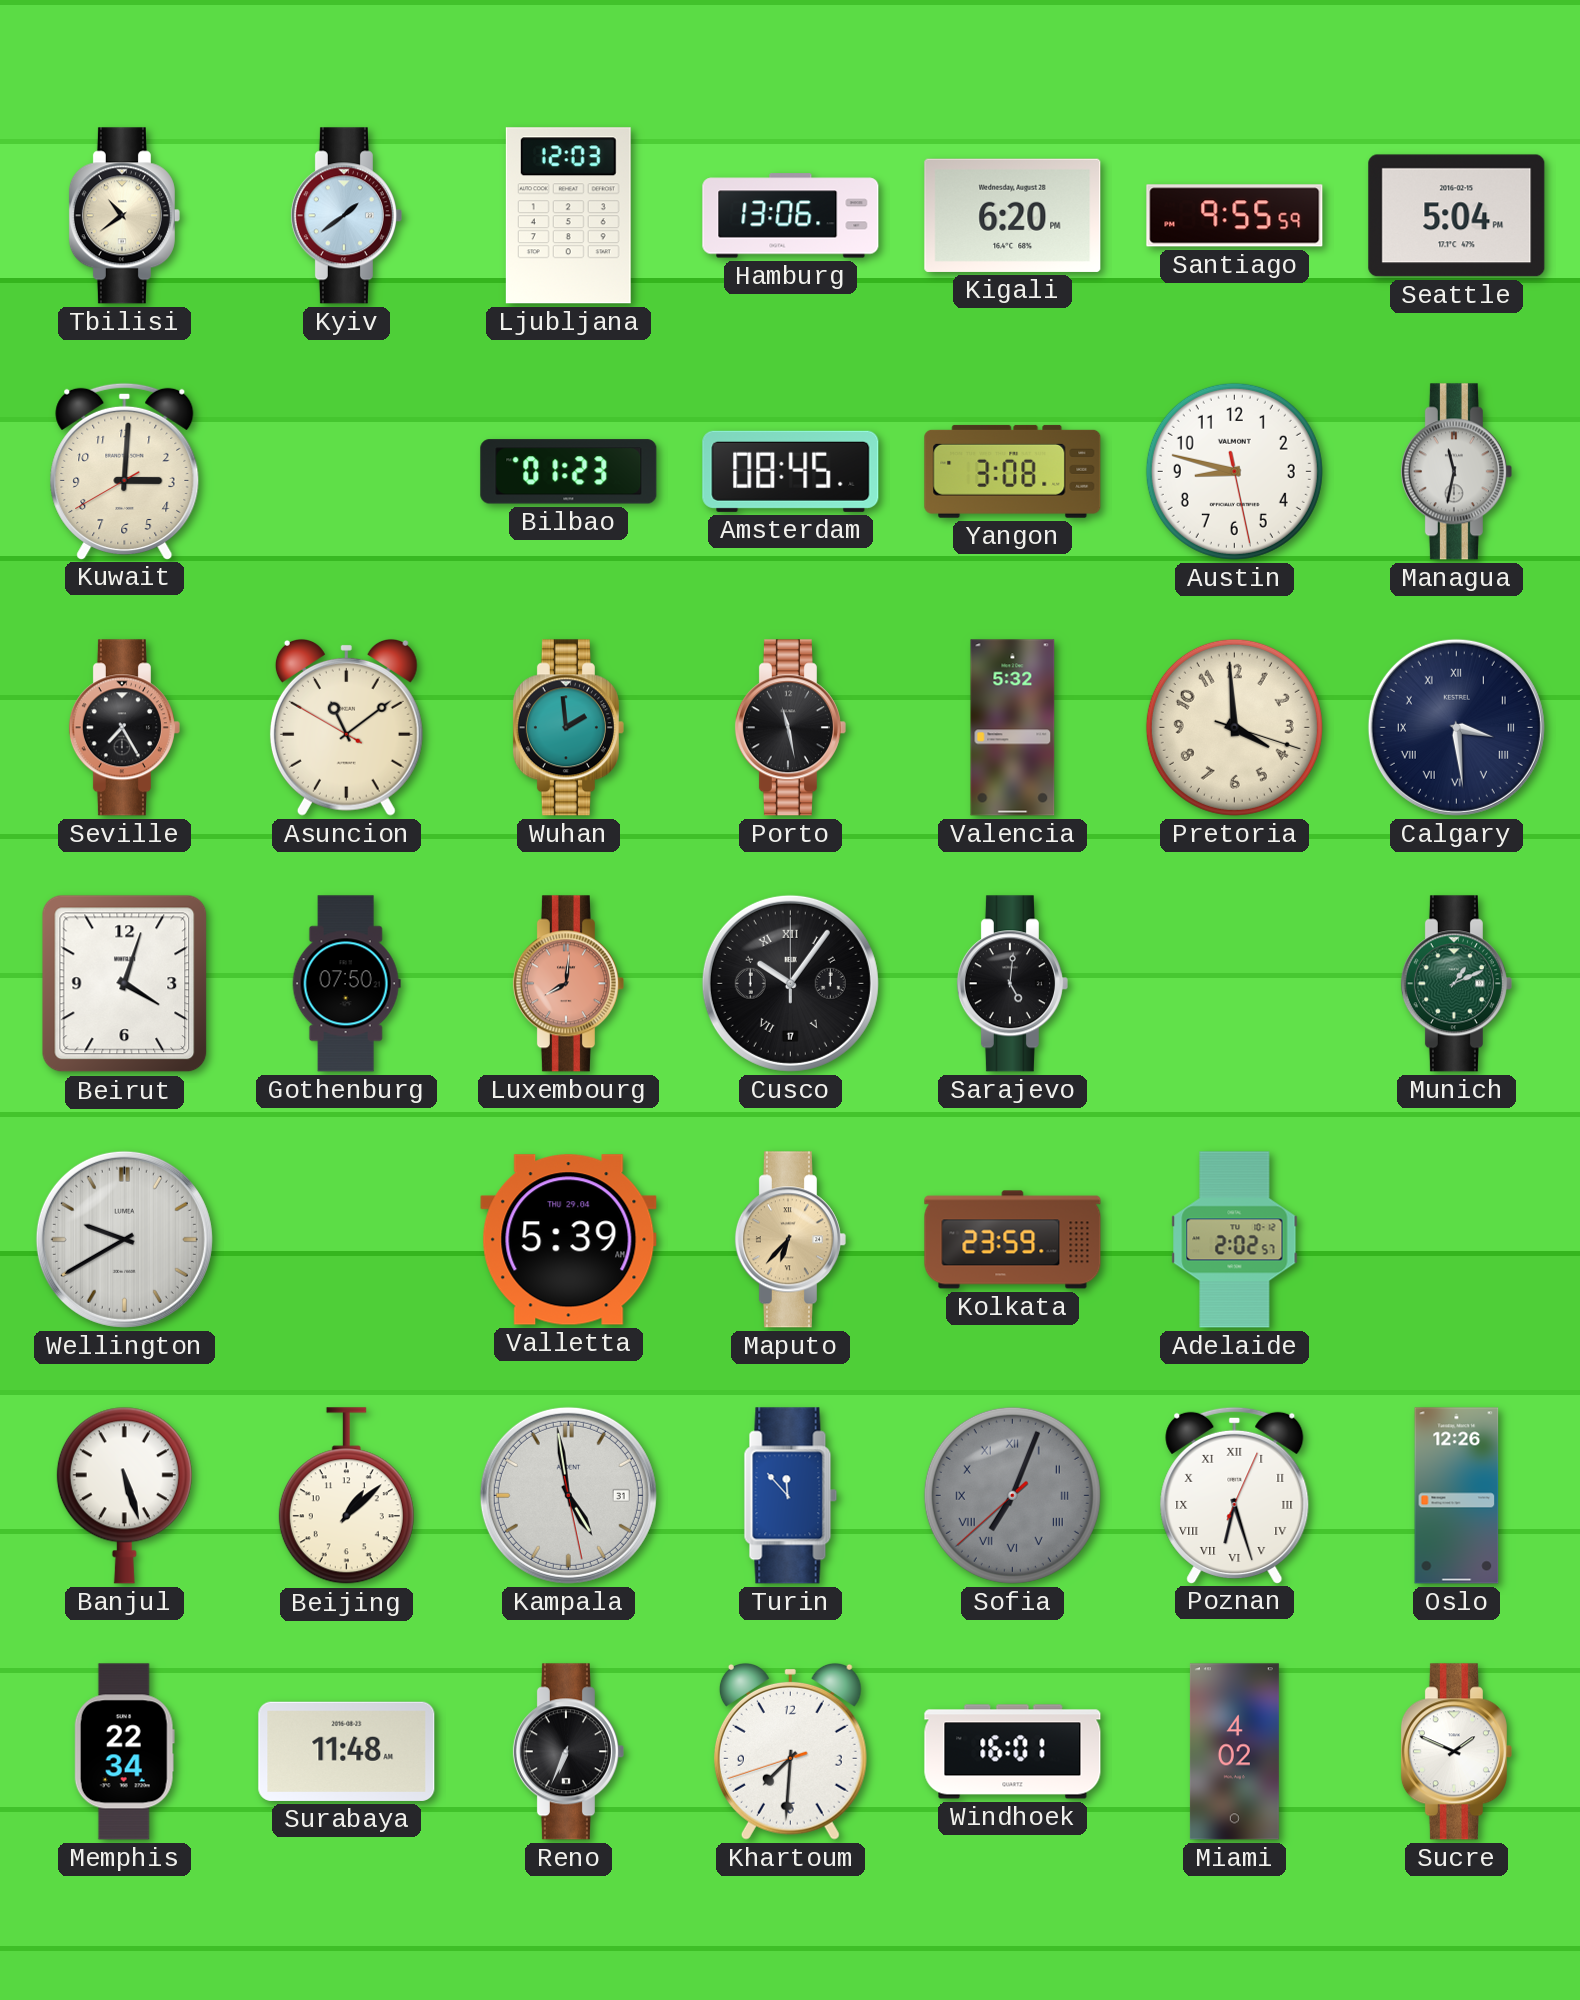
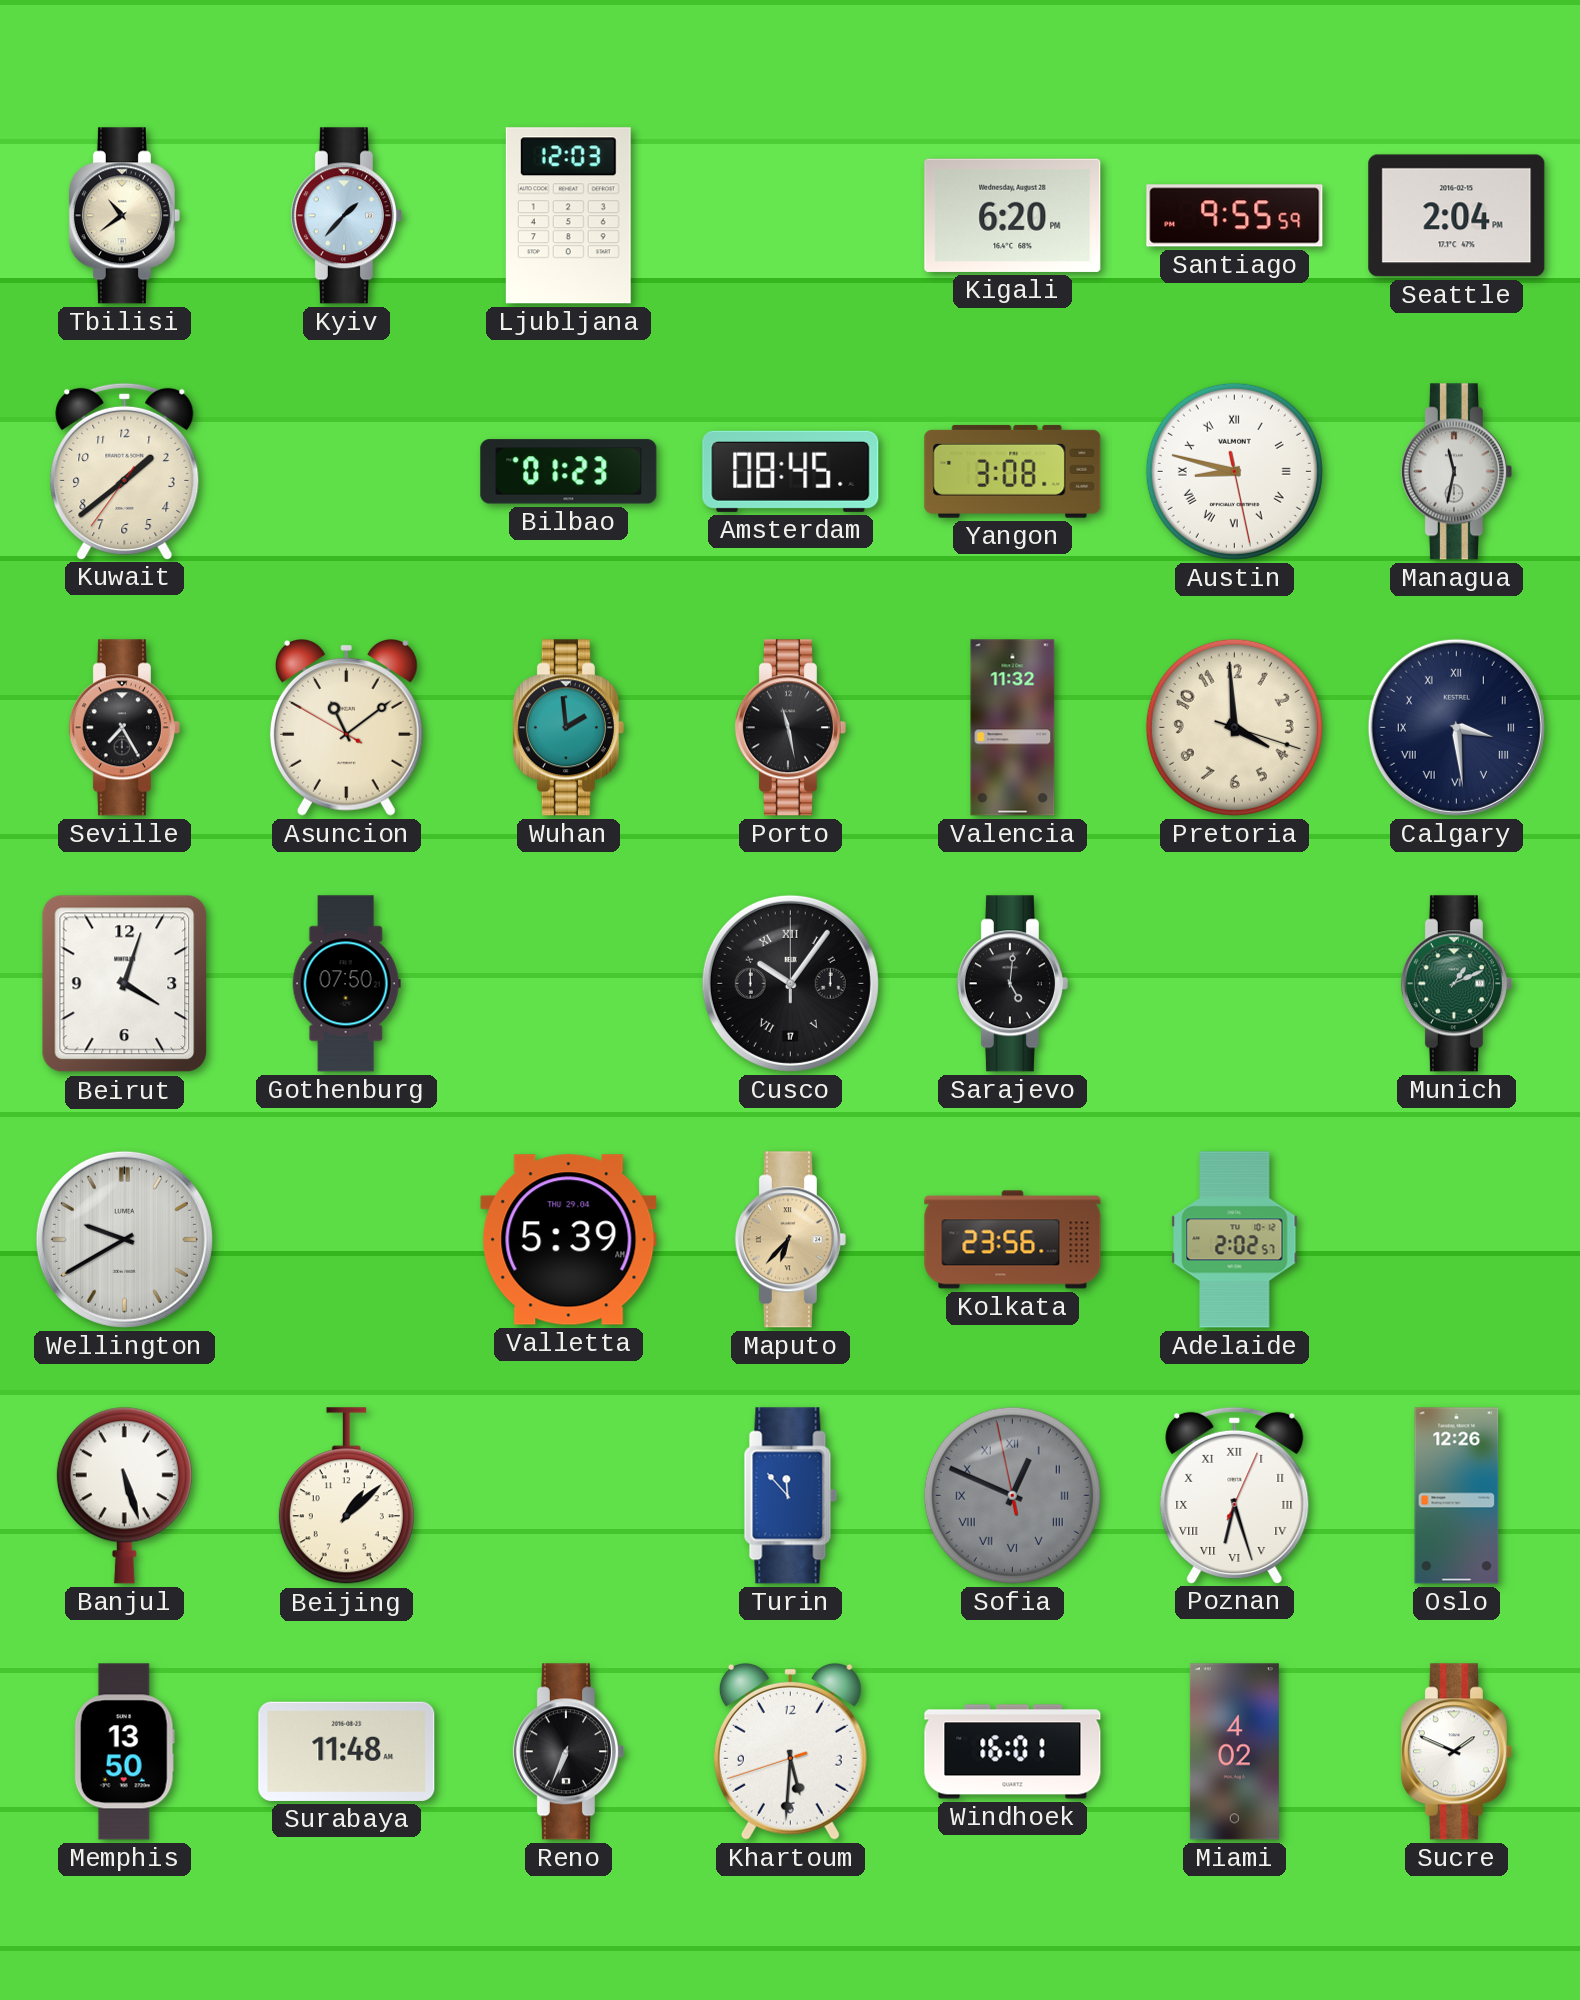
Kyiv: 1:39 -> 1:37 (346, 216)
Hamburg: 13:06 -> none (791, 216)
Seattle: 5:04 -> 2:04 (1457, 216)
Kuwait: 3:00 -> 1:38 (125, 471)
Austin numerals: Arabic -> Roman (1234, 471)
Valencia: 5:32 -> 11:32 (1013, 728)
Luxembourg: 8:01 -> none (568, 984)
Kolkata: 23:59 -> 23:56 (1013, 1240)
Kampala: 4:58 -> none (568, 1495)
Sofia: 7:03 -> 12:48 (1012, 1495)
Memphis: 22:34 -> 13:50 (124, 1752)
Khartoum: 7:30 -> 5:30 (790, 1751)
